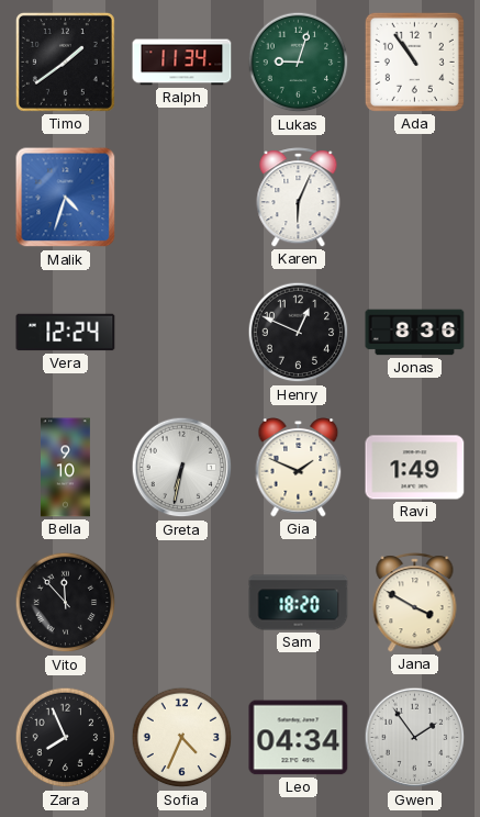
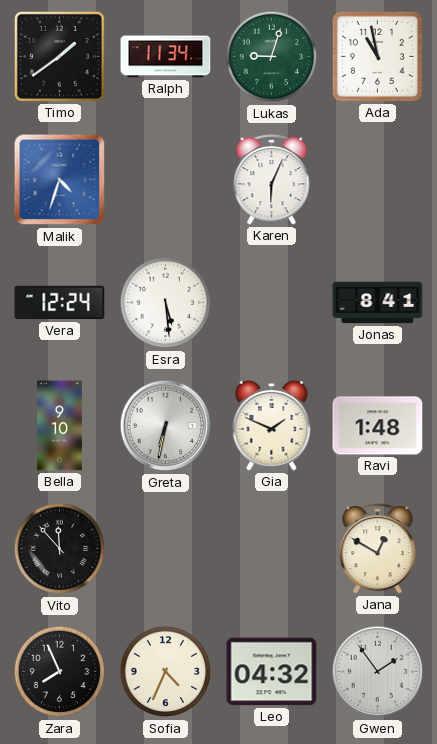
Ada: 10:54 -> 10:58 (377, 56)
Esra: none -> 5:29 (166, 303)
Henry: 12:49 -> none (299, 333)
Jonas: 8:36 -> 8:41 (378, 303)
Ravi: 1:49 -> 1:48 (378, 426)
Sam: 18:20 -> none (299, 603)
Jana: 3:50 -> 12:50 (378, 549)
Leo: 04:34 -> 04:32 (272, 672)
